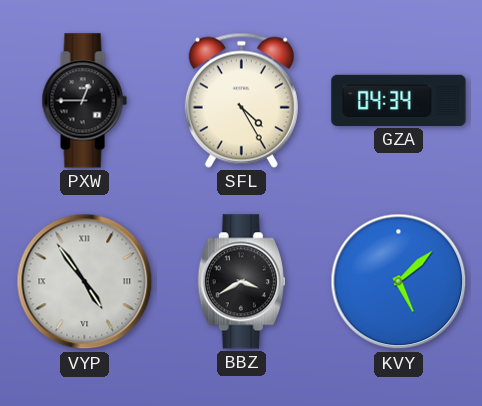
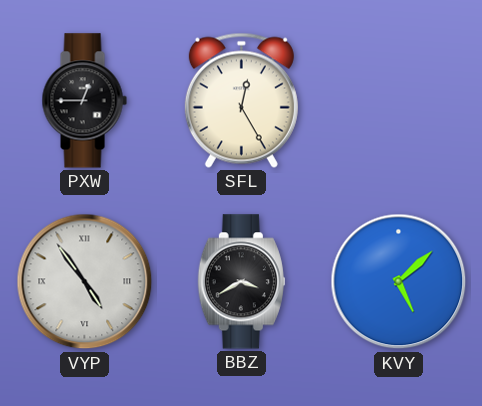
SFL: 4:25 -> 12:25 (241, 100)
GZA: 04:34 -> none (399, 100)
